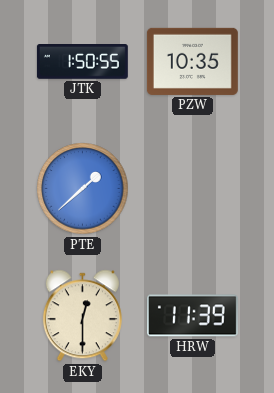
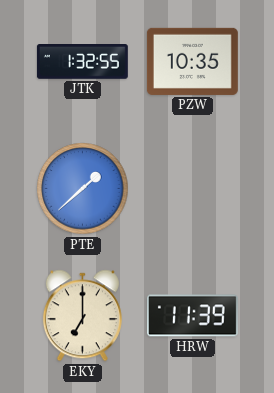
JTK: 1:50 -> 1:32 (82, 62)
EKY: 12:30 -> 7:00 (82, 316)
